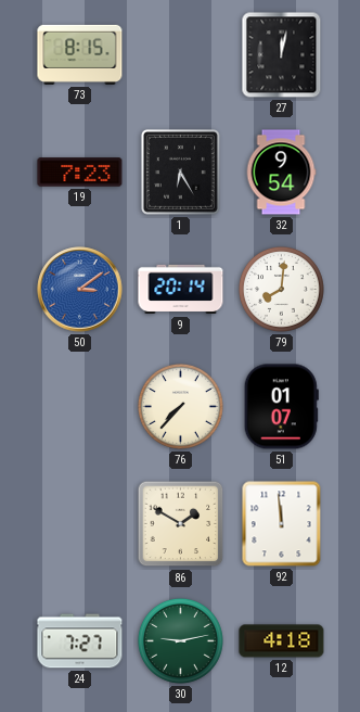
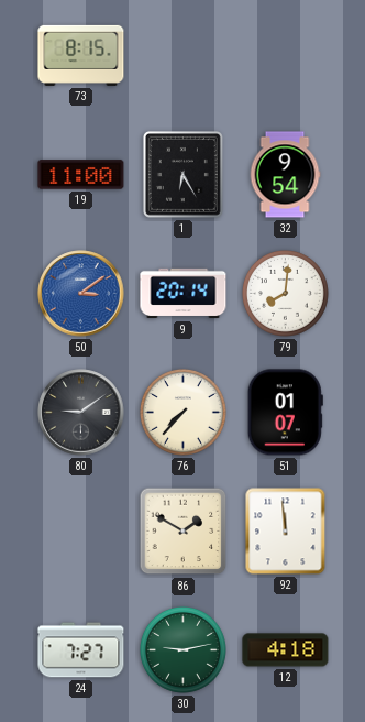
27: 12:02 -> none (282, 55)
19: 7:23 -> 11:00 (81, 175)
80: none -> 9:09 (81, 413)
